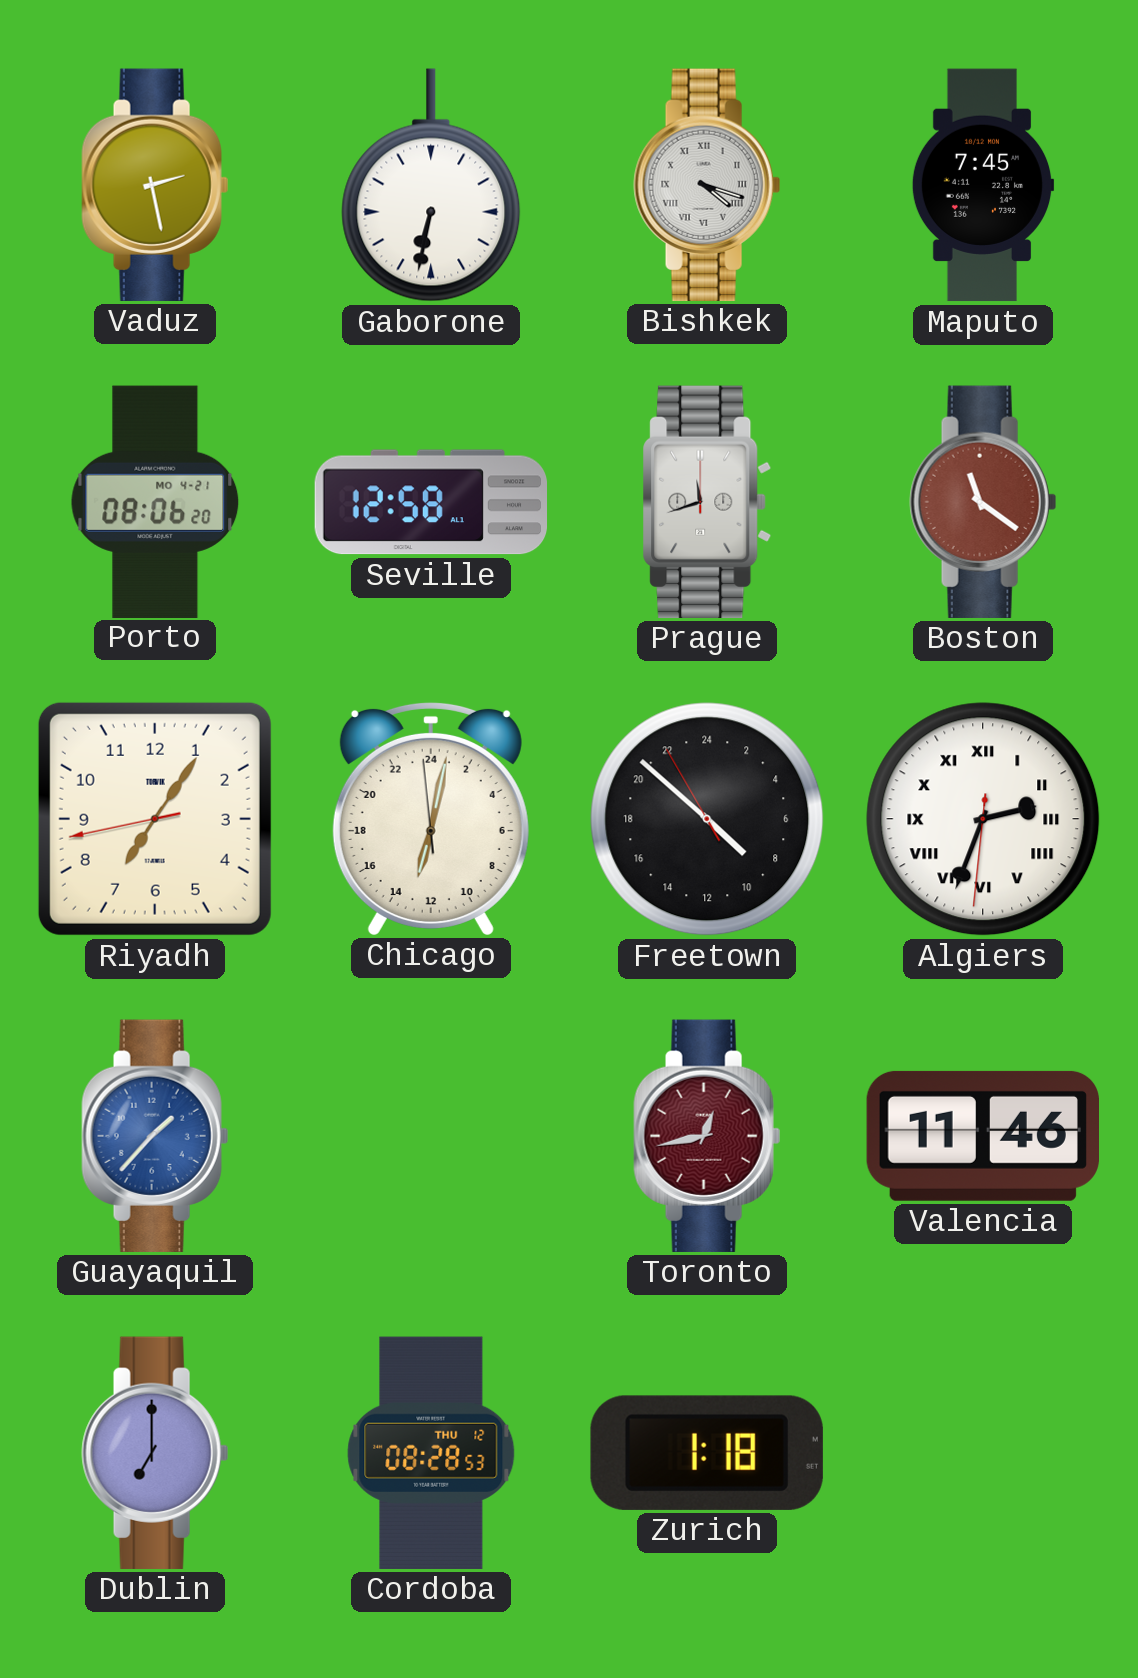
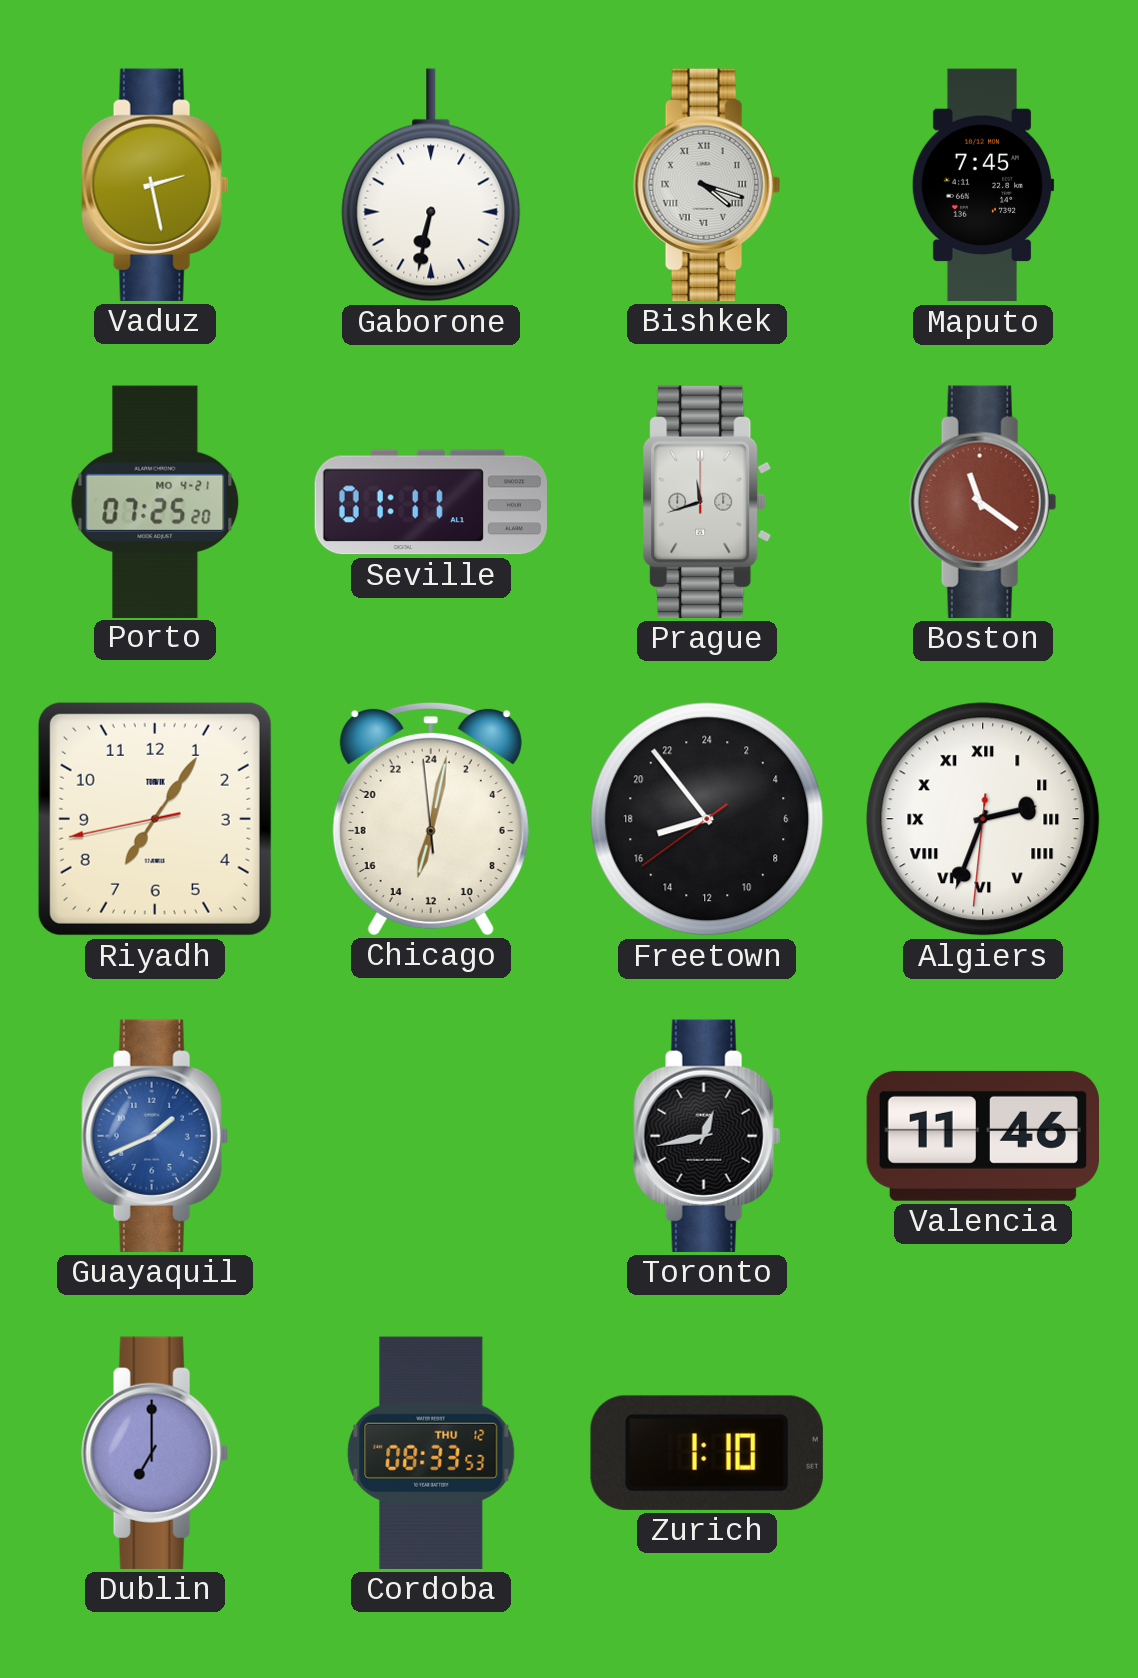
Porto: 08:06 -> 07:25 (155, 501)
Seville: 12:58 -> 01:11 (431, 502)
Freetown: 8:51 -> 16:53 (707, 819)
Guayaquil: 1:37 -> 1:41 (155, 1136)
Toronto dial: burgundy -> black (707, 1136)
Cordoba: 08:28 -> 08:33 (431, 1453)
Zurich: 1:18 -> 1:10 (707, 1453)
